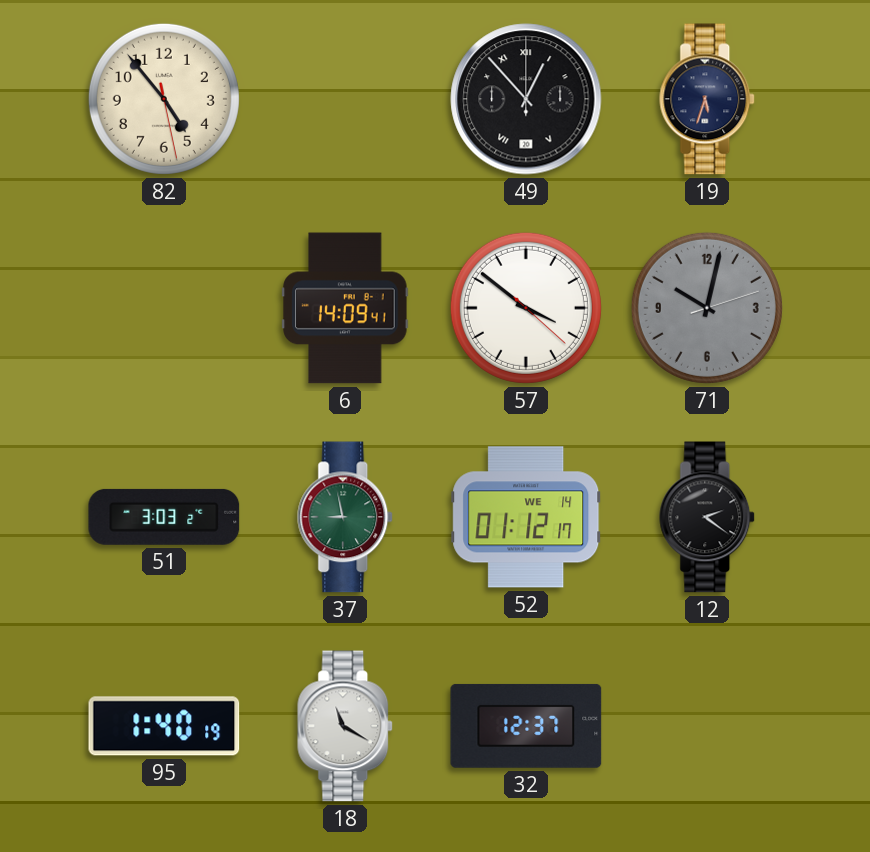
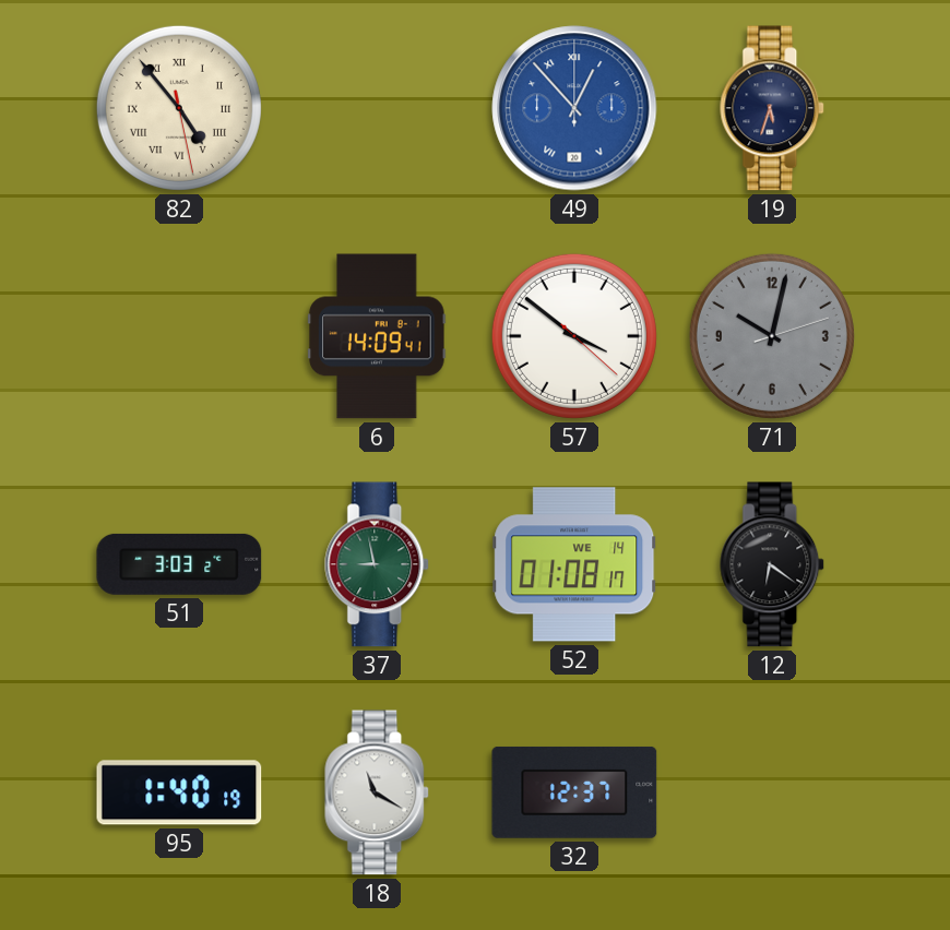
82 numerals: Arabic -> Roman (179, 108)
49 dial: black -> blue (574, 108)
52: 01:12 -> 01:08 (574, 564)
12: 2:21 -> 6:21 (773, 564)
